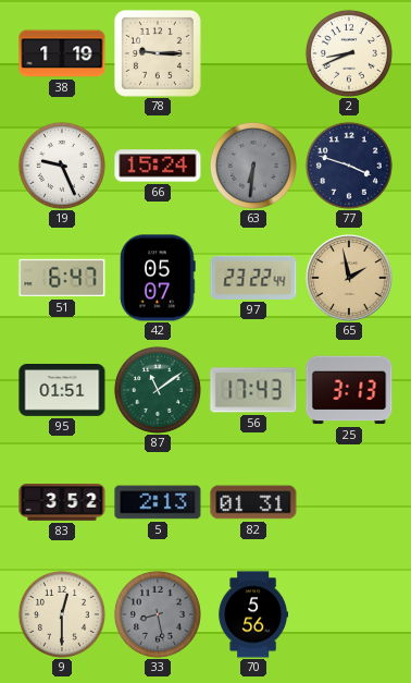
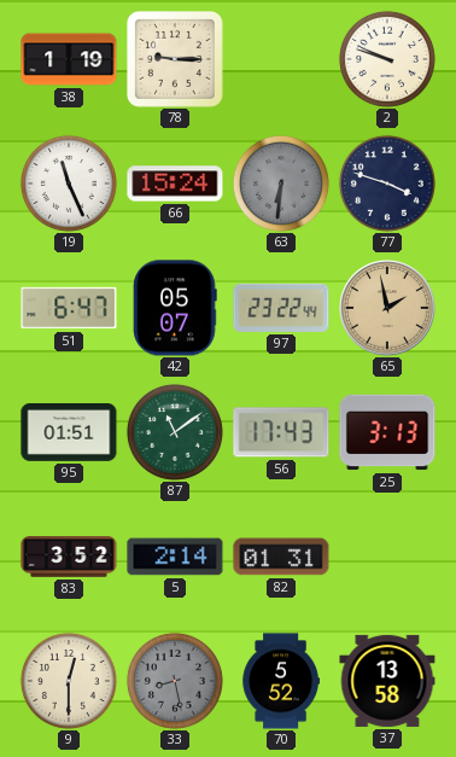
2: 8:41 -> 9:48 (387, 59)
19: 9:26 -> 11:26 (69, 184)
5: 2:13 -> 2:14 (175, 557)
70: 5:56 -> 5:52 (280, 681)
37: none -> 13:58 (387, 681)
